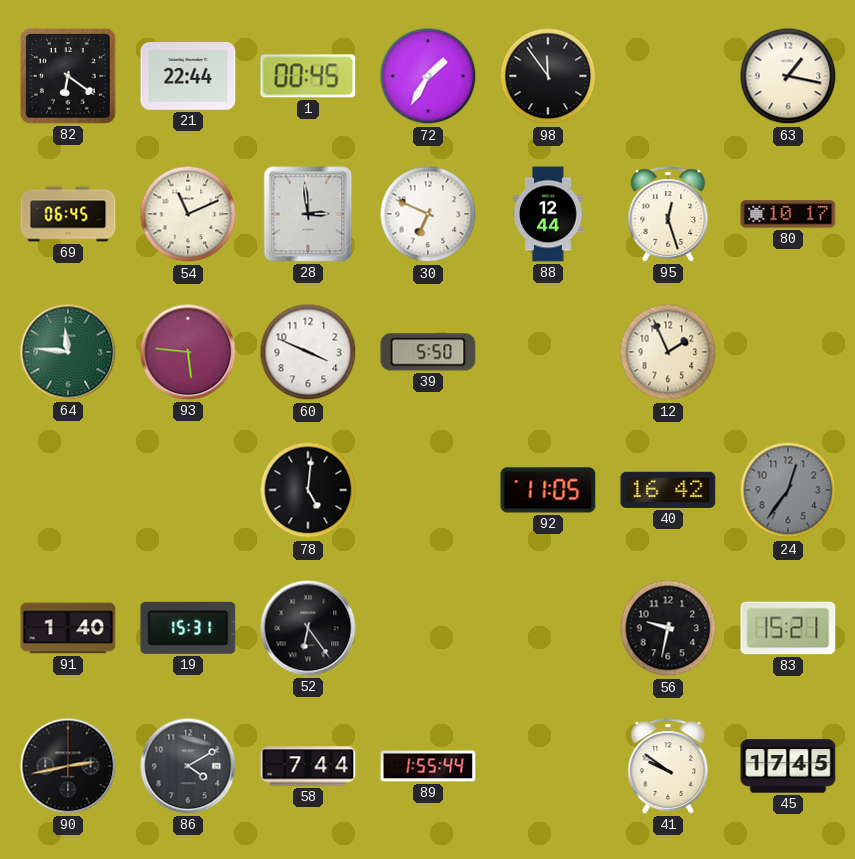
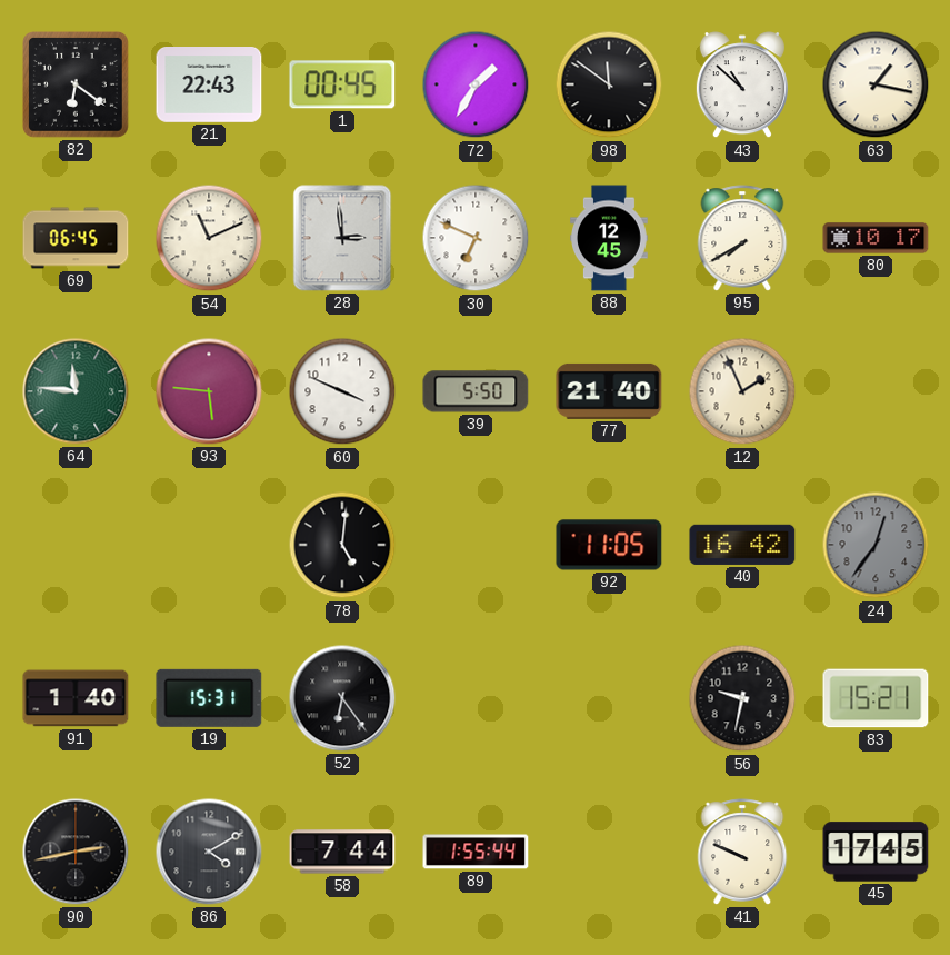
21: 22:44 -> 22:43 (209, 86)
98: 11:54 -> 11:51 (609, 84)
43: none -> 10:52 (742, 86)
88: 12:44 -> 12:45 (610, 238)
95: 12:27 -> 7:40 (742, 238)
77: none -> 21:40 (609, 391)
41: 9:51 -> 9:49 (742, 852)
